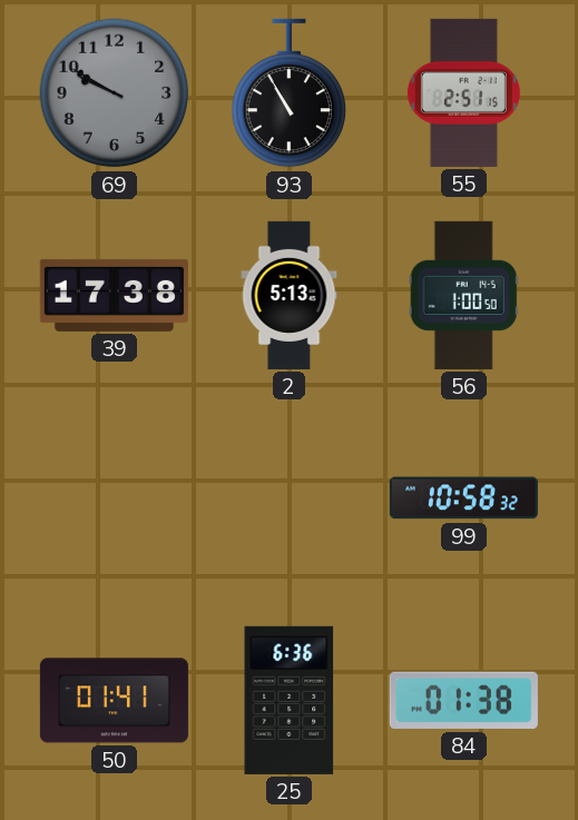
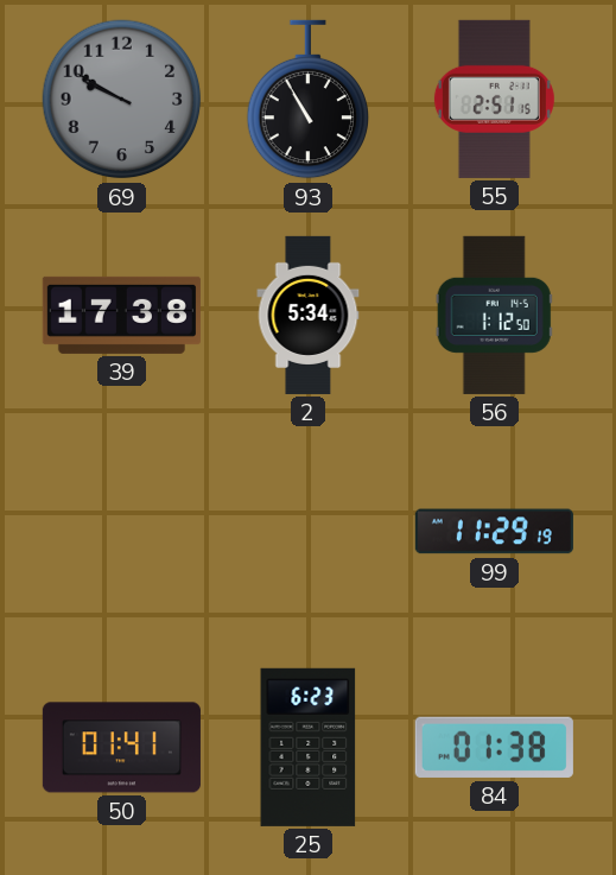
2: 5:13 -> 5:34 (309, 315)
56: 1:00 -> 1:12 (494, 315)
99: 10:58 -> 11:29 (494, 532)
25: 6:36 -> 6:23 (309, 747)
